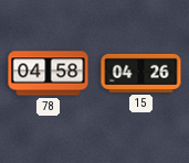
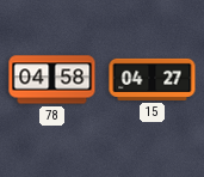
15: 04:26 -> 04:27 (153, 79)
